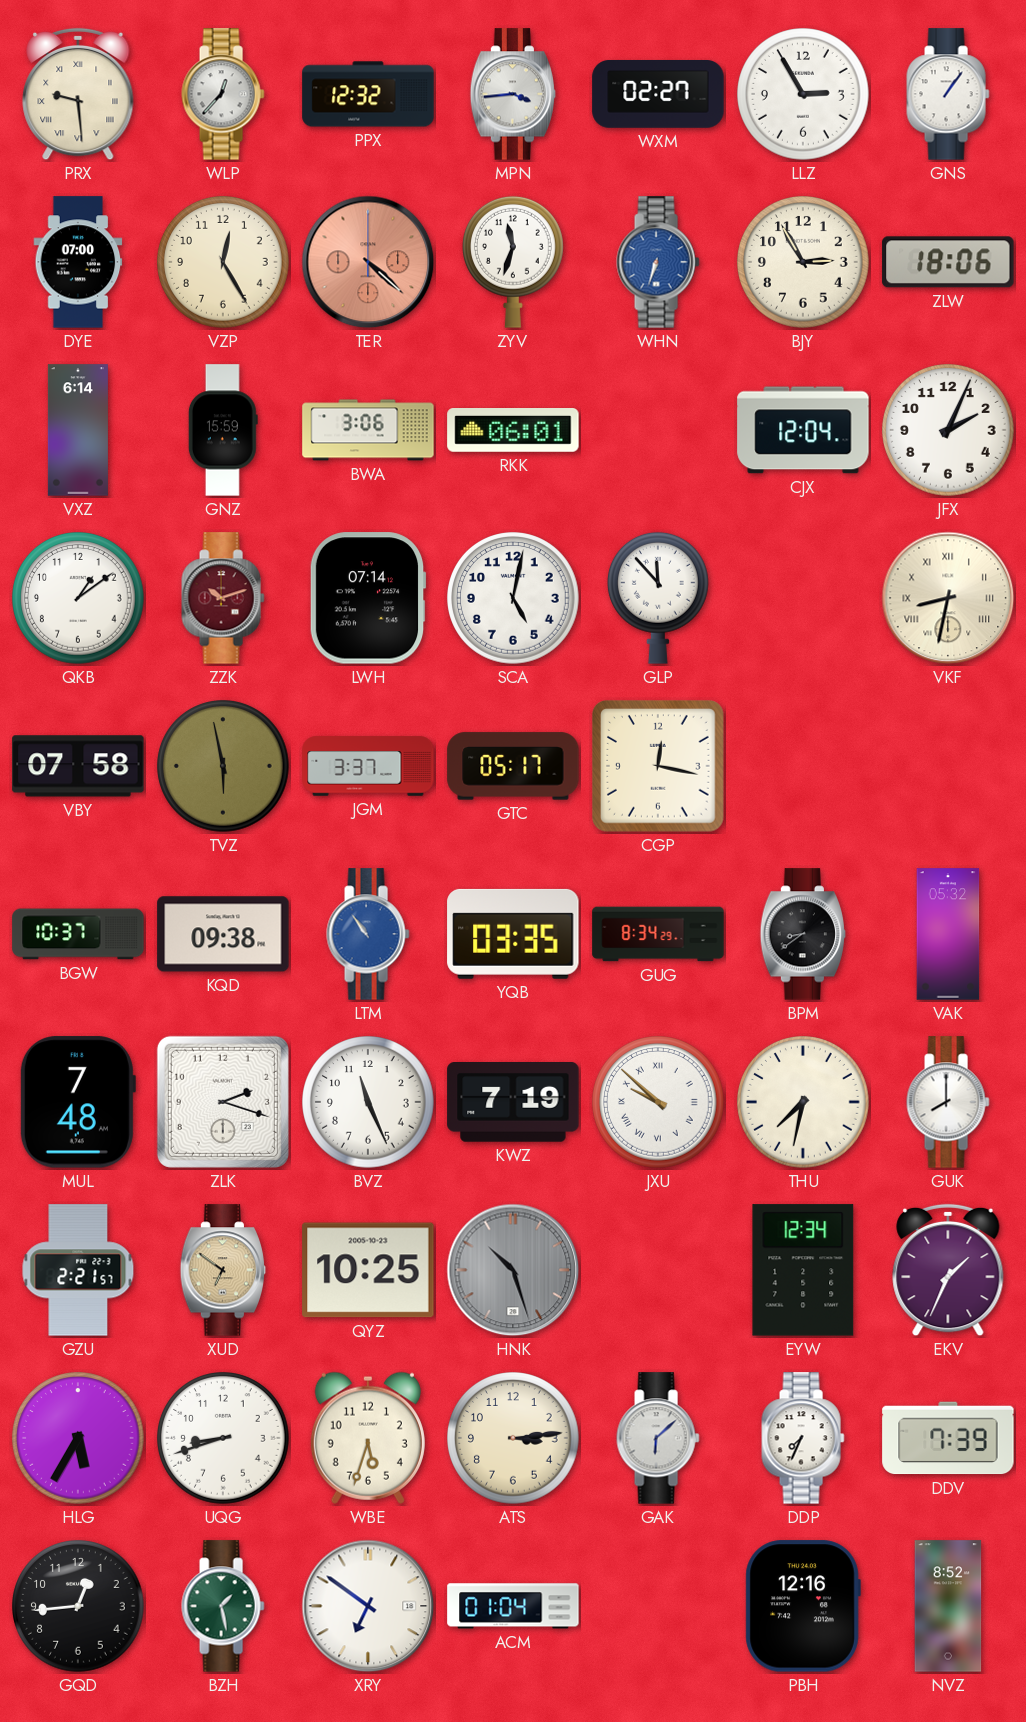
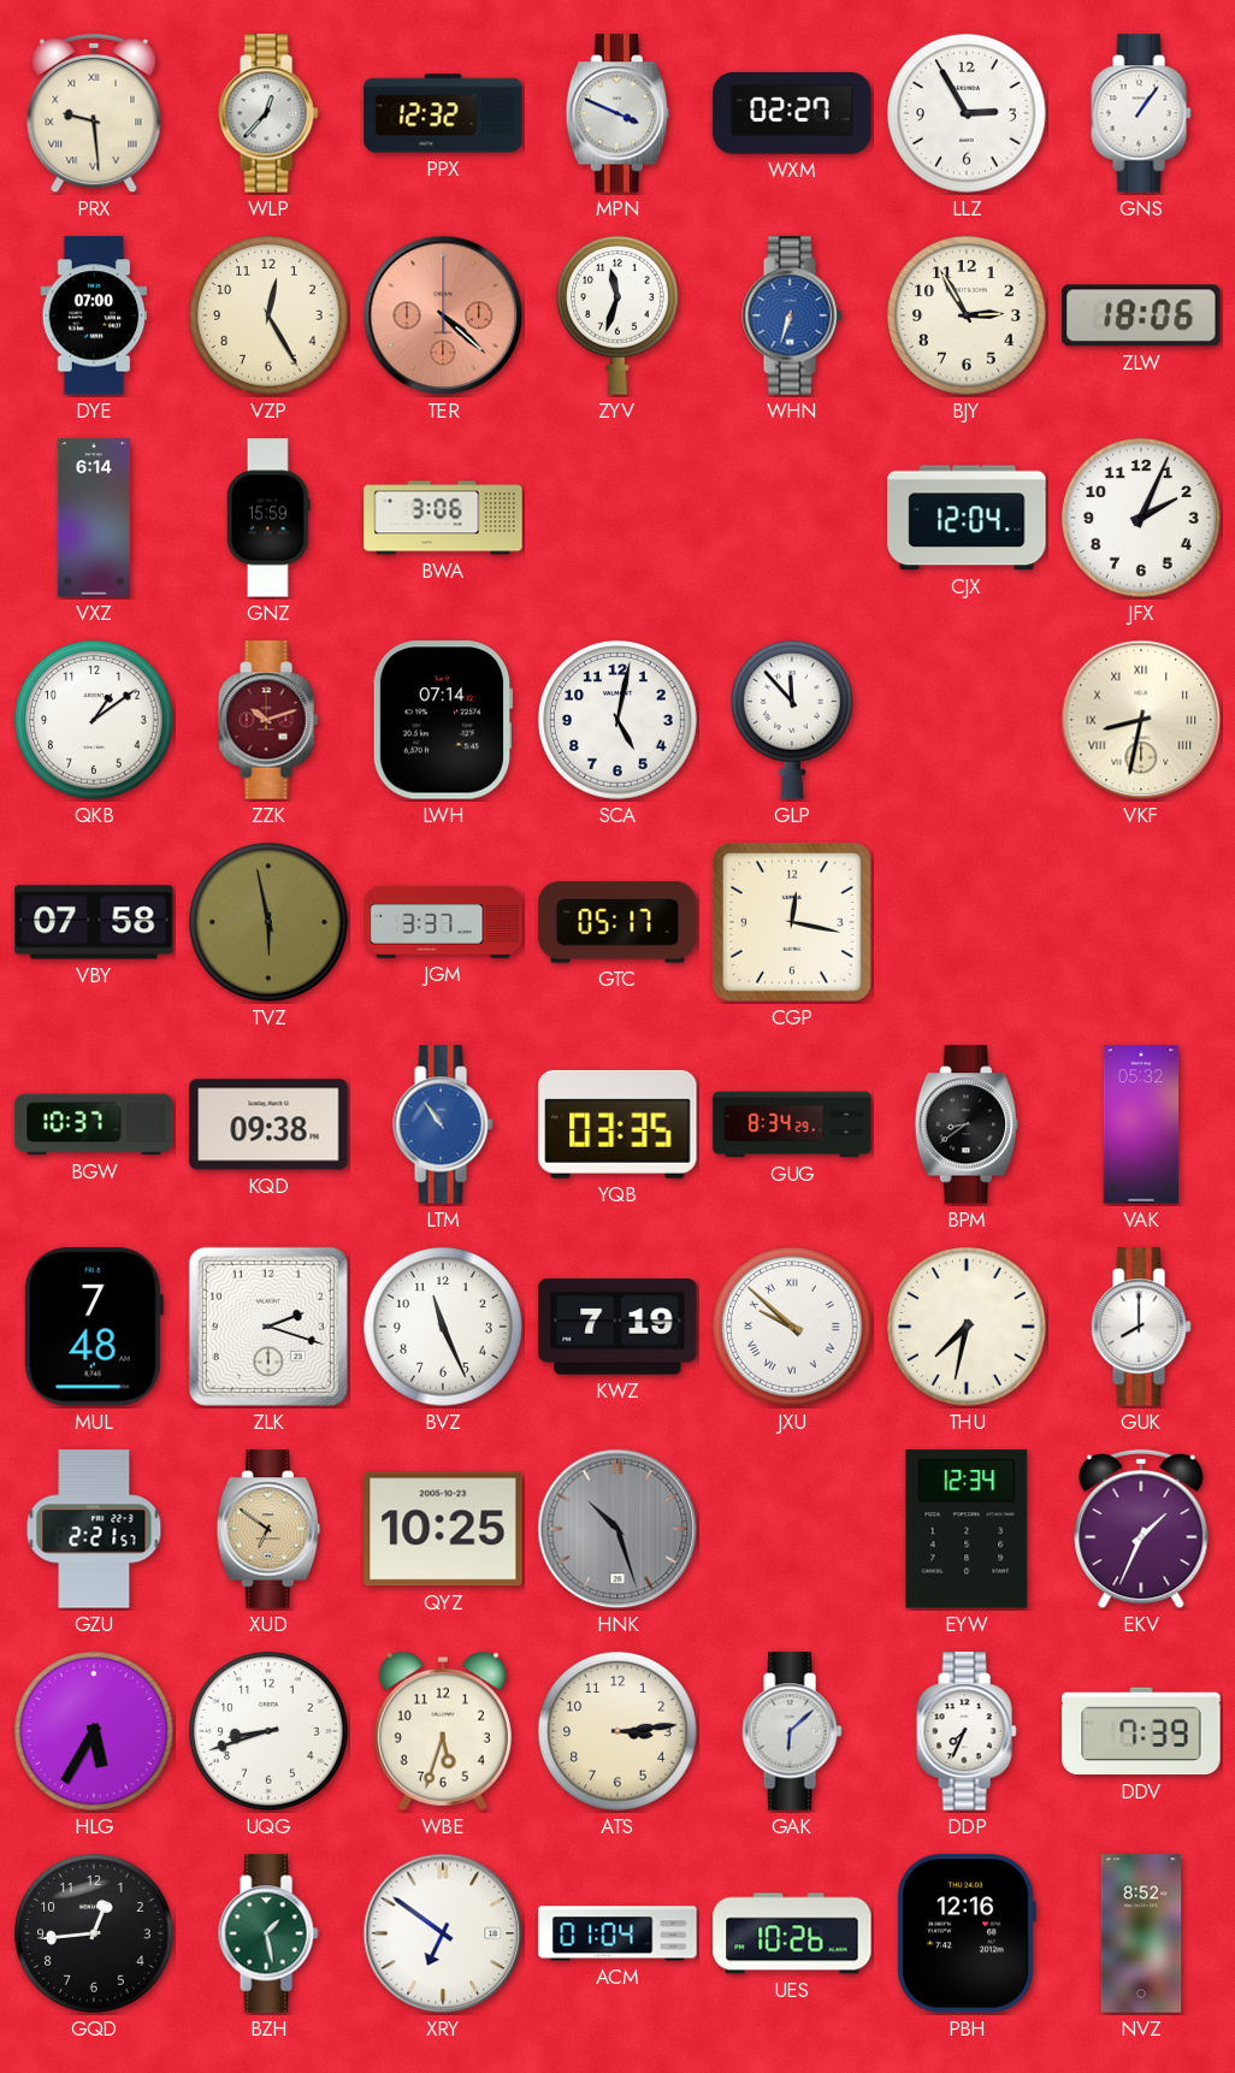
MPN: 3:44 -> 3:49 (617, 113)
RKK: 06:01 -> none (513, 431)
UES: none -> 10:26 (792, 1933)
